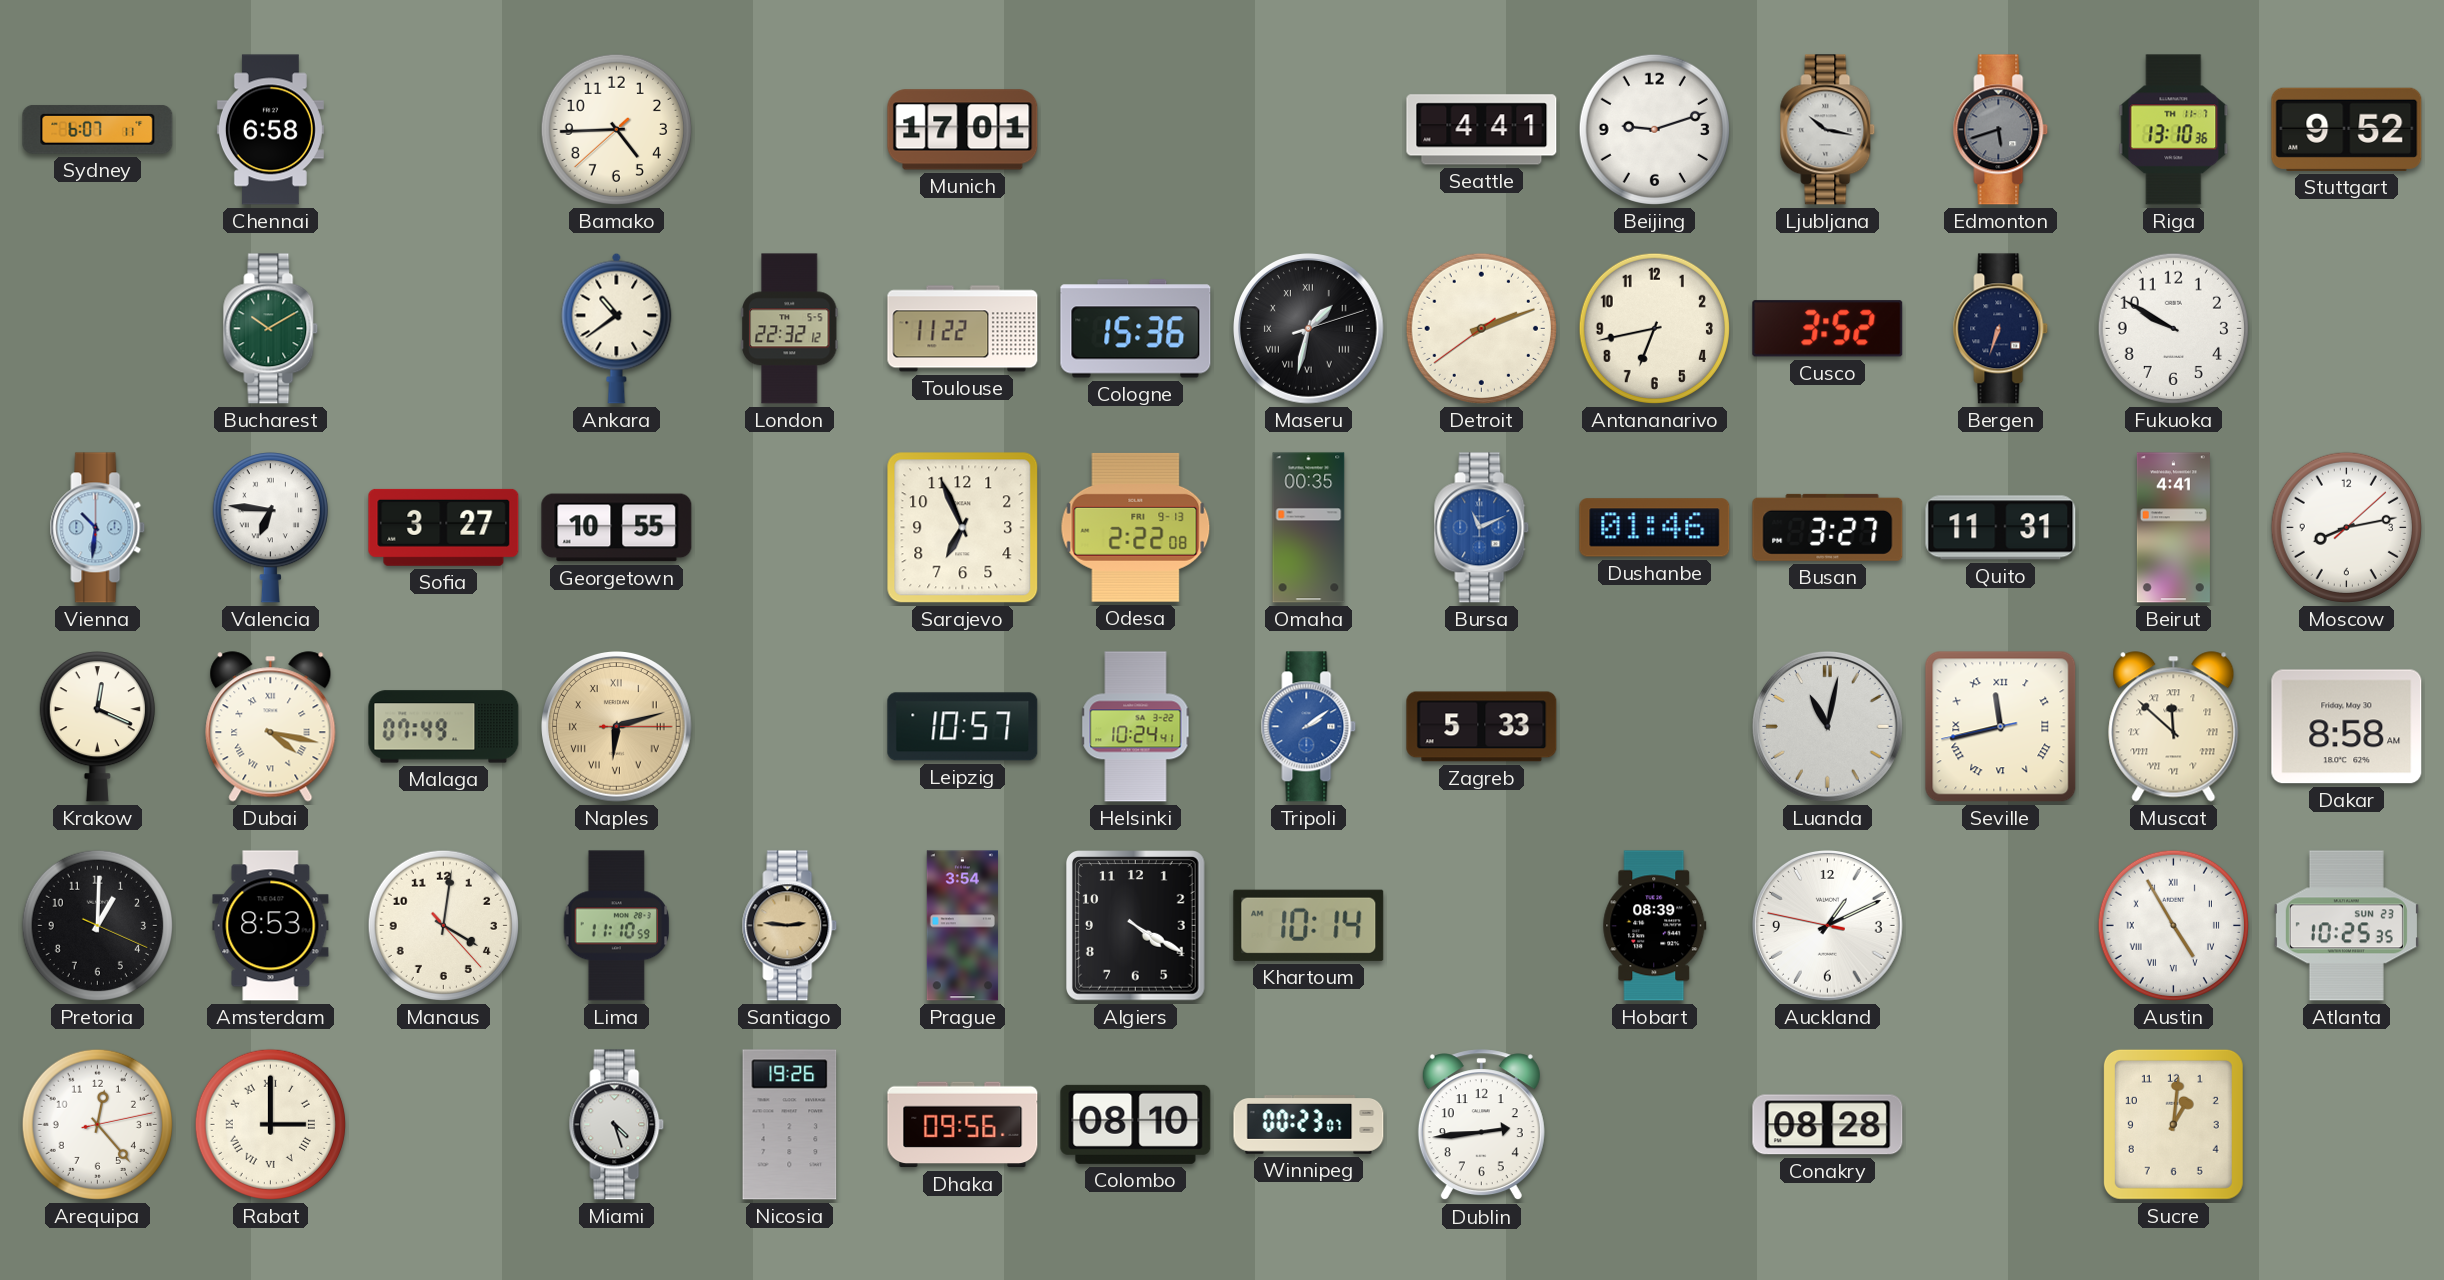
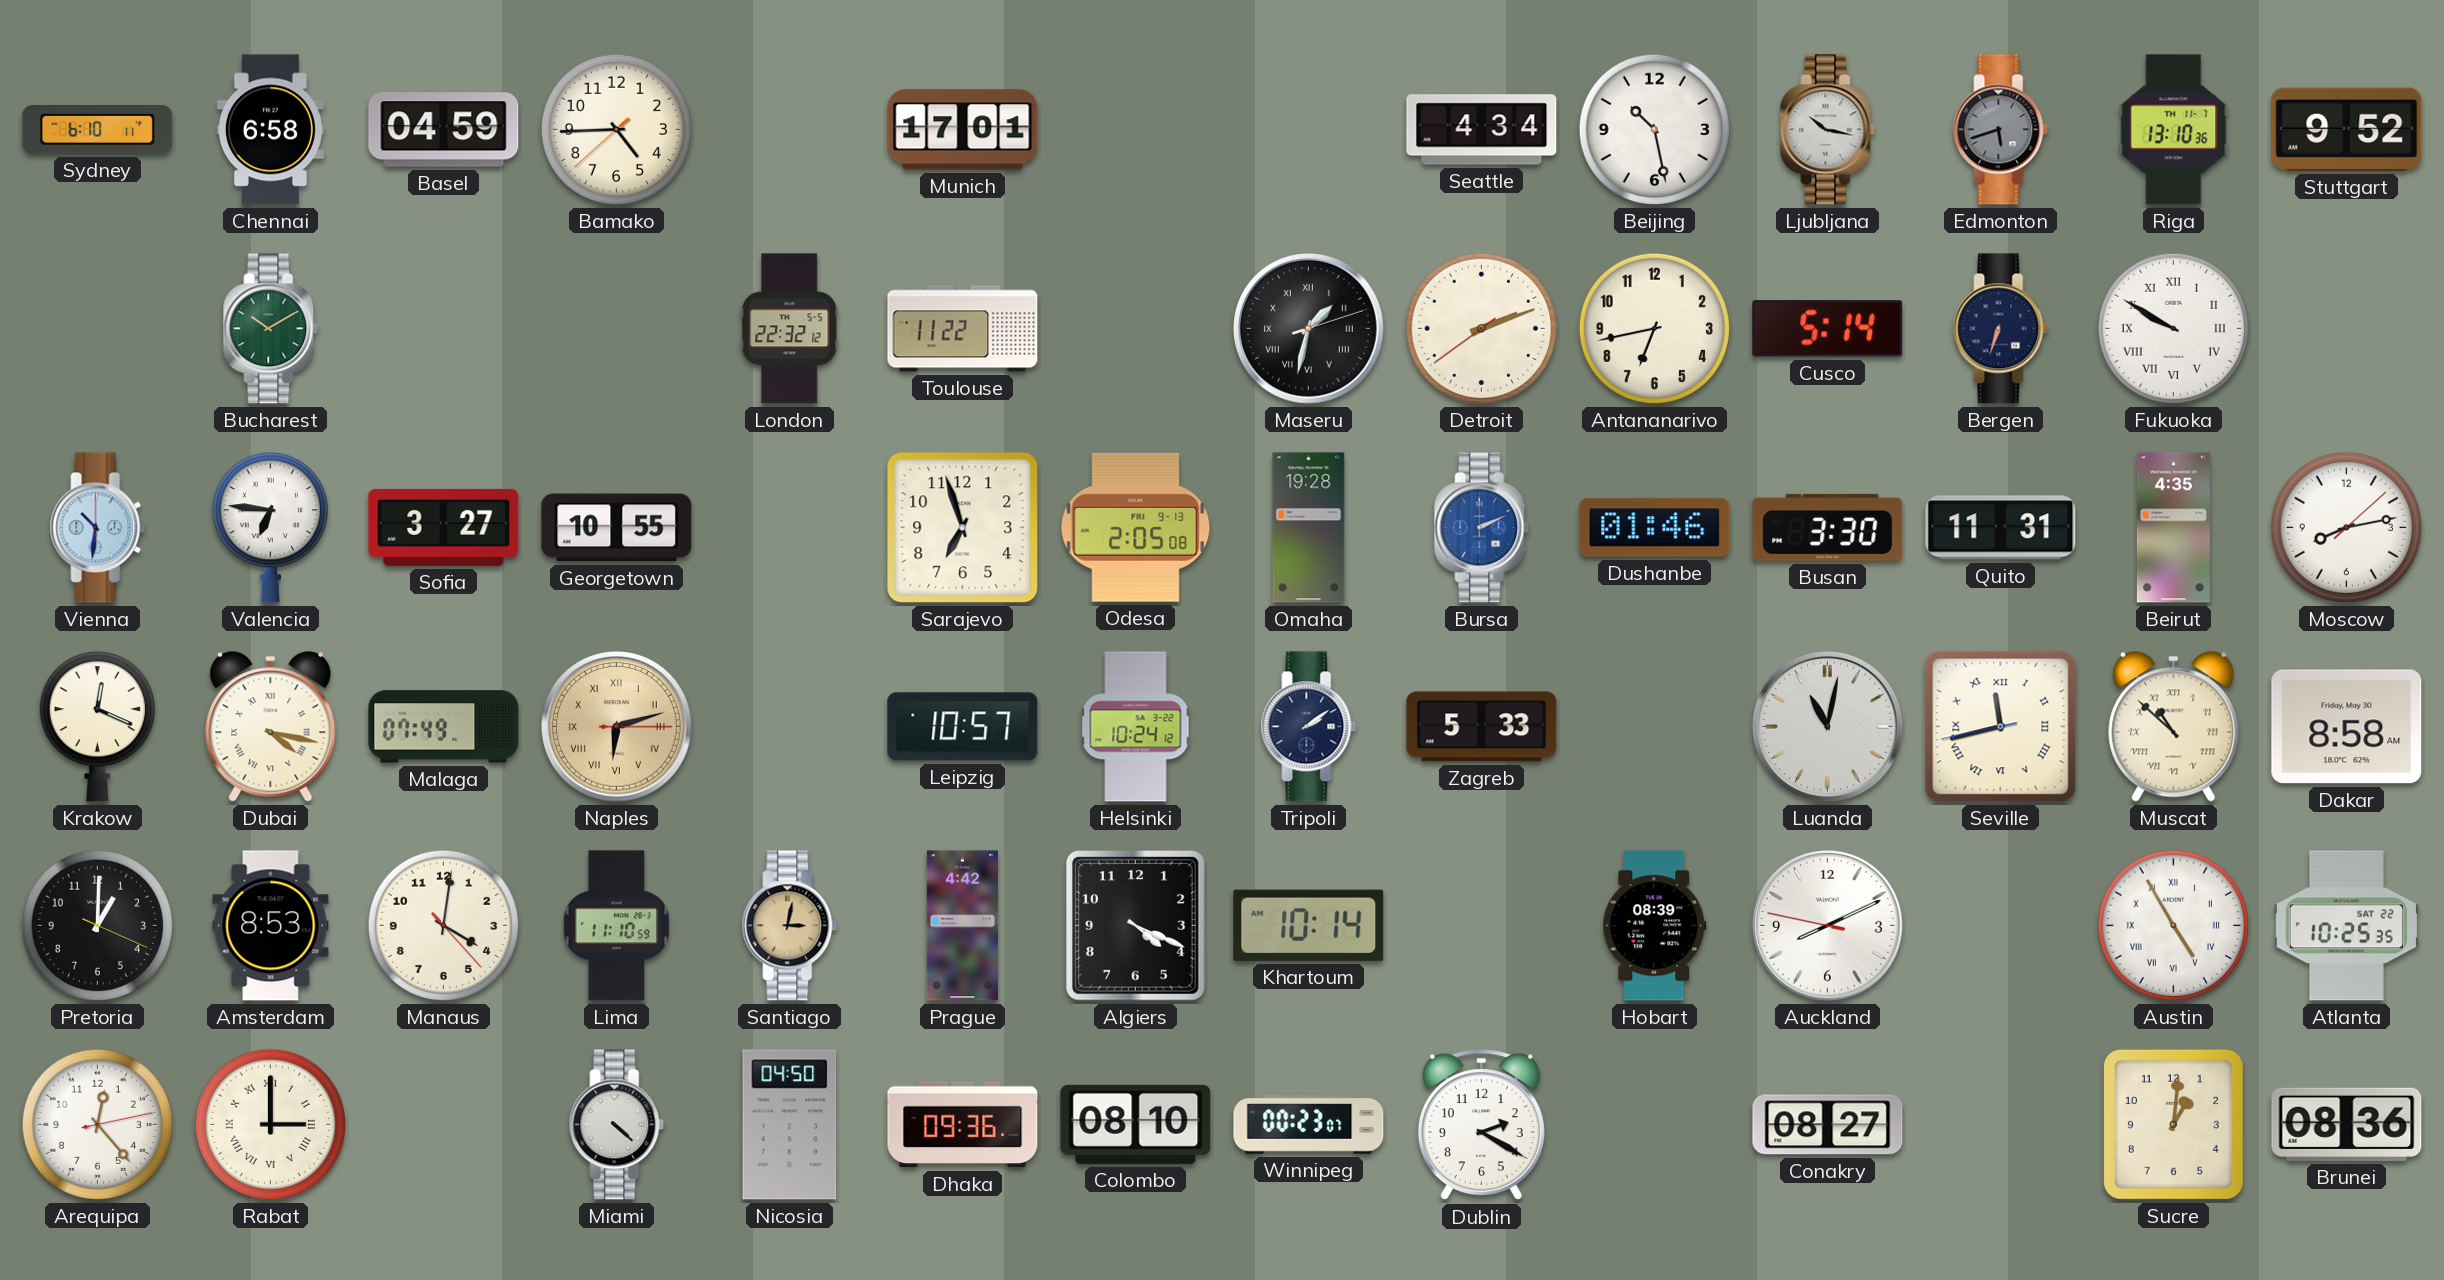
Sydney: 6:07 -> 6:10 (98, 129)
Basel: none -> 04:59 (444, 130)
Seattle: 4:41 -> 4:34 (1482, 130)
Beijing: 9:12 -> 10:28 (1654, 129)
Ankara: 10:39 -> none (617, 328)
Cologne: 15:36 -> none (1136, 329)
Cusco: 3:52 -> 5:14 (1828, 329)
Fukuoka numerals: Arabic -> Roman (2173, 328)
Sarajevo: 6:56 -> 6:57 (963, 528)
Odesa: 2:22 -> 2:05 (1136, 527)
Omaha: 00:35 -> 19:28 (1309, 528)
Bursa: 11:11 -> 2:11 (1482, 528)
Busan: 3:27 -> 3:30 (1828, 527)
Beirut: 4:41 -> 4:35 (2173, 528)
Helsinki: 10:24:41 -> 10:24:12 (1136, 727)
Tripoli dial: blue -> navy (1309, 727)
Muscat: 11:52 -> 10:52 (2174, 727)
Santiago: 2:46 -> 3:02 (790, 926)
Prague: 3:54 -> 4:42 (962, 926)
Algiers: 4:20 -> 4:19 (1136, 926)
Auckland: 1:10 -> 8:10 (1828, 926)
Atlanta date: SUN 23 -> SAT 22 (2346, 926)
Miami: 4:27 -> 4:22 (617, 1125)
Nicosia: 19:26 -> 04:50 (790, 1125)
Dhaka: 09:56 -> 09:36 (963, 1125)
Dublin: 2:44 -> 2:20 (1481, 1125)
Conakry: 08:28 -> 08:27 (1828, 1125)
Brunei: none -> 08:36 (2347, 1124)
